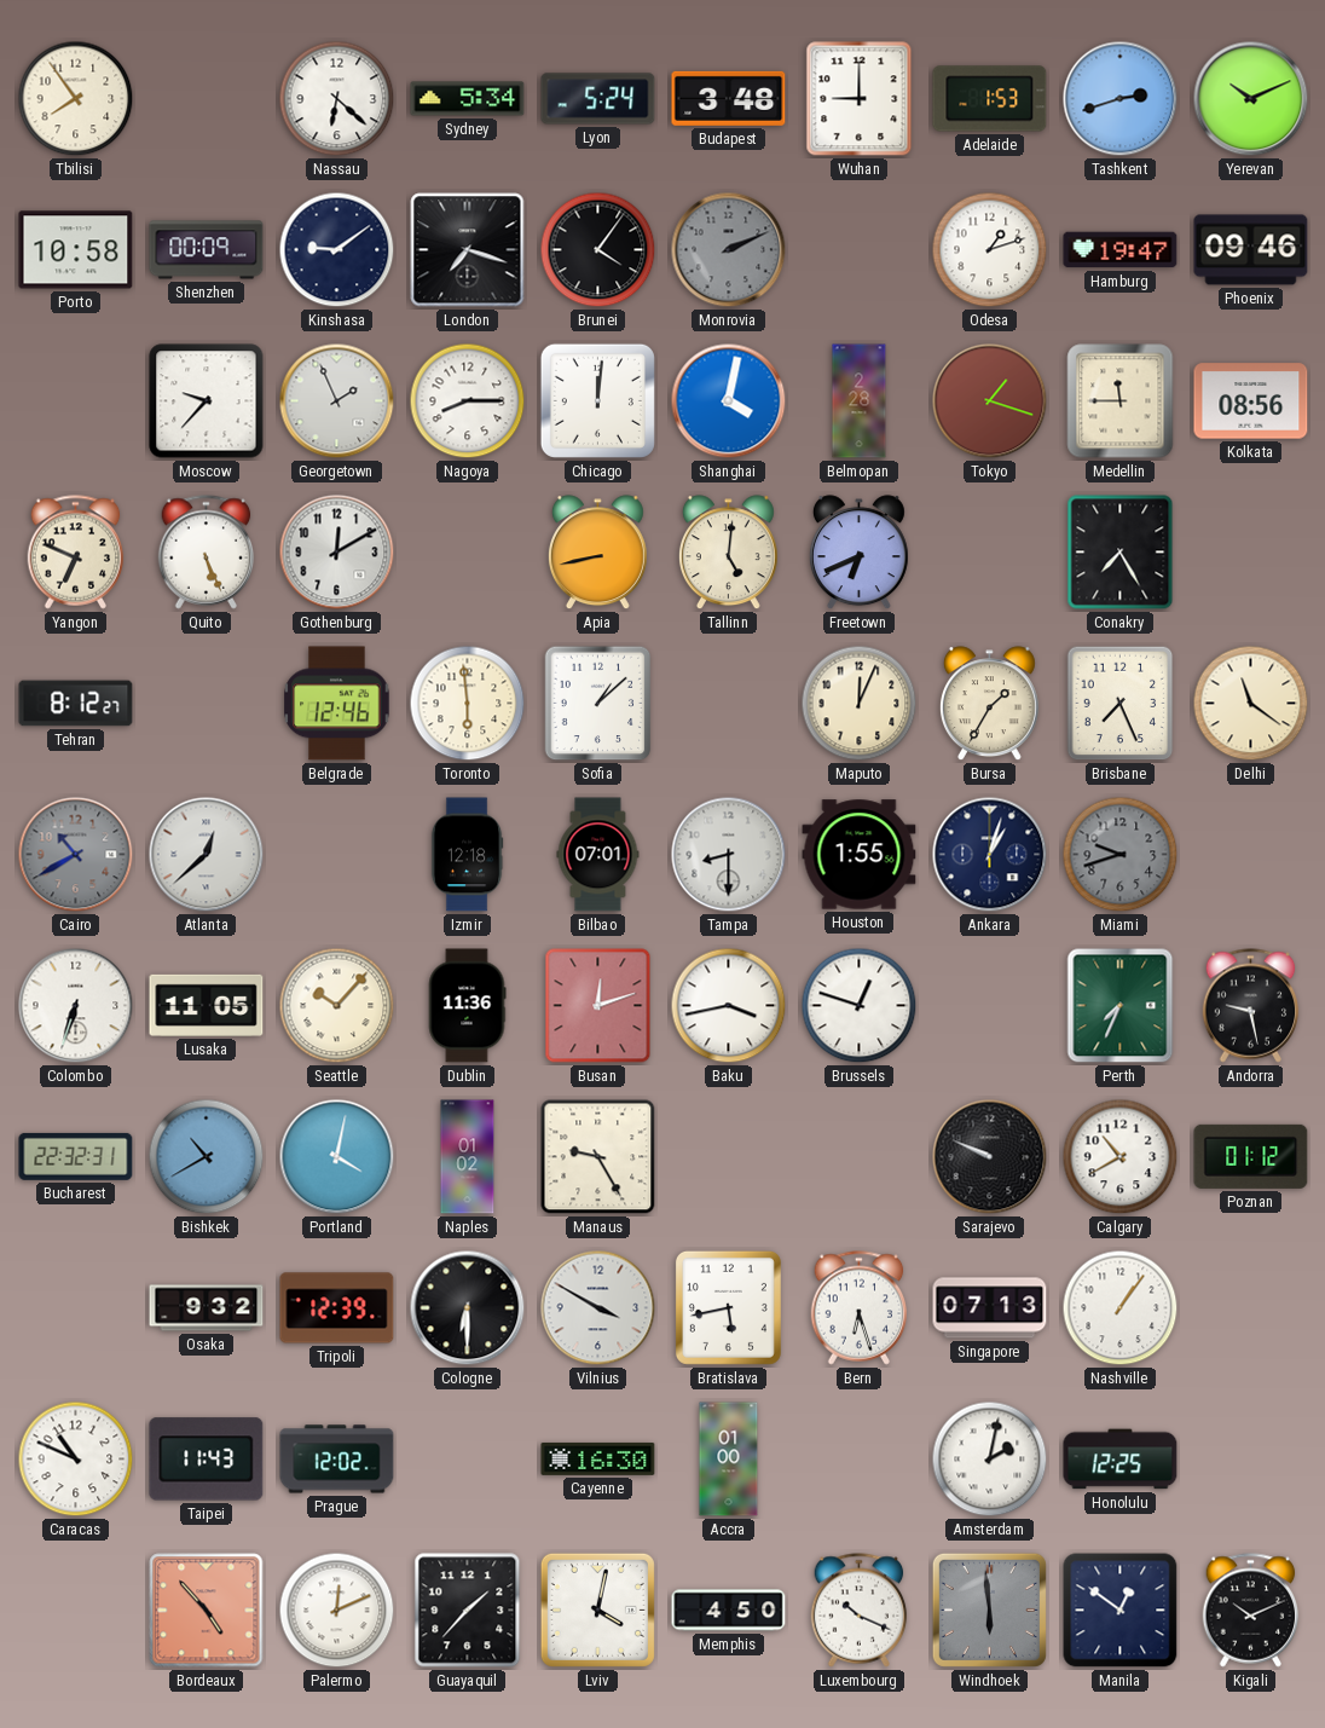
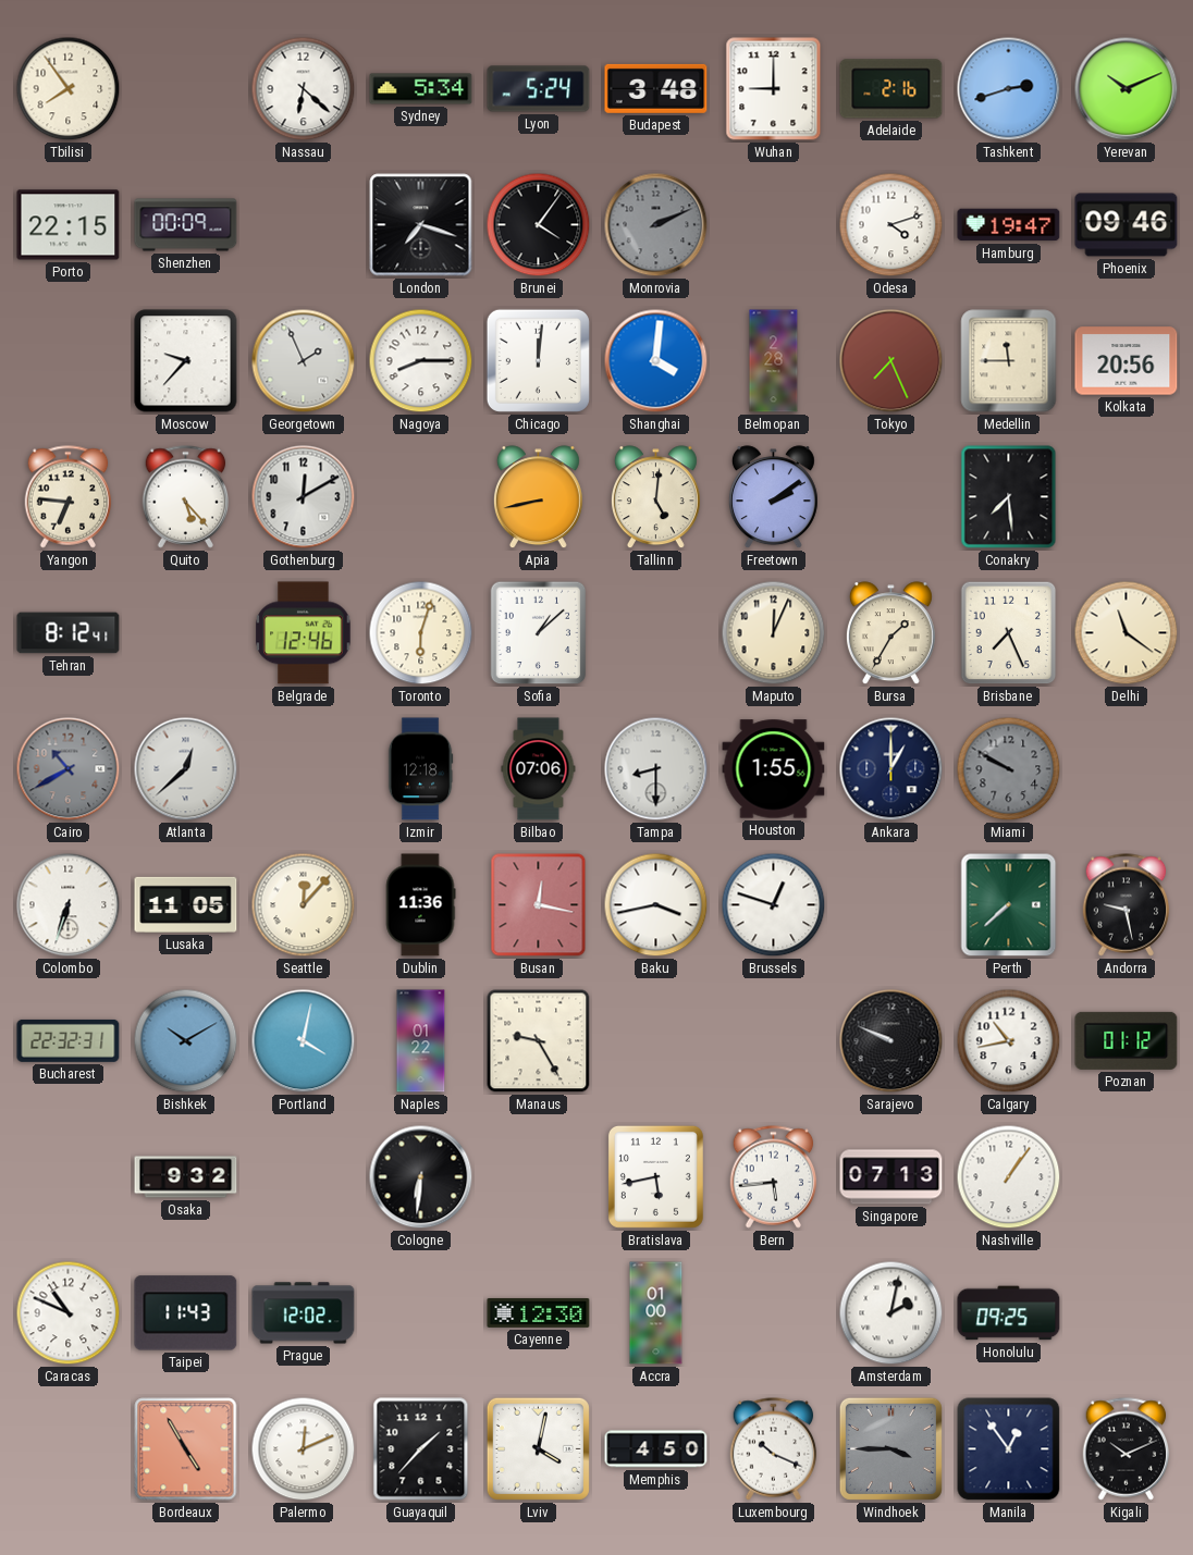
Adelaide: 1:53 -> 2:16 (891, 89)
Porto: 10:58 -> 22:15 (69, 225)
Kinshasa: 9:09 -> none (337, 250)
Odesa: 1:12 -> 4:12 (891, 225)
Shanghai: 4:02 -> 4:01 (656, 361)
Tokyo: 1:18 -> 7:26 (891, 361)
Kolkata: 08:56 -> 20:56 (1127, 361)
Yangon: 6:49 -> 6:46 (69, 497)
Quito: 5:26 -> 5:23 (186, 497)
Freetown: 6:41 -> 2:09 (773, 497)
Conakry: 7:25 -> 7:29 (1009, 497)
Tehran: 8:12:27 -> 8:12:41 (69, 633)
Toronto: 5:59 -> 6:03 (421, 633)
Bilbao: 07:01 -> 07:06 (539, 769)
Ankara: 1:03 -> 1:00 (891, 769)
Miami: 9:42 -> 9:50 (1009, 769)
Seattle: 10:07 -> 12:07 (304, 905)
Busan: 12:12 -> 12:17 (539, 905)
Perth: 7:34 -> 7:38 (1009, 905)
Bishkek: 10:40 -> 10:10 (186, 1041)
Naples: 01:02 -> 01:22 (421, 1041)
Calgary: 10:40 -> 10:43 (1009, 1041)
Tripoli: 12:39 -> none (337, 1308)
Cologne: 6:30 -> 6:31 (421, 1177)
Vilnius: 3:50 -> none (598, 1308)
Bern: 6:27 -> 5:44 (774, 1177)
Cayenne: 16:30 -> 12:30 (539, 1313)
Honolulu: 12:25 -> 09:25 (1009, 1313)
Bordeaux: 4:53 -> 4:55 (186, 1449)
Windhoek: 5:59 -> 3:45 (890, 1448)
Manila: 12:51 -> 12:54 (1009, 1449)
